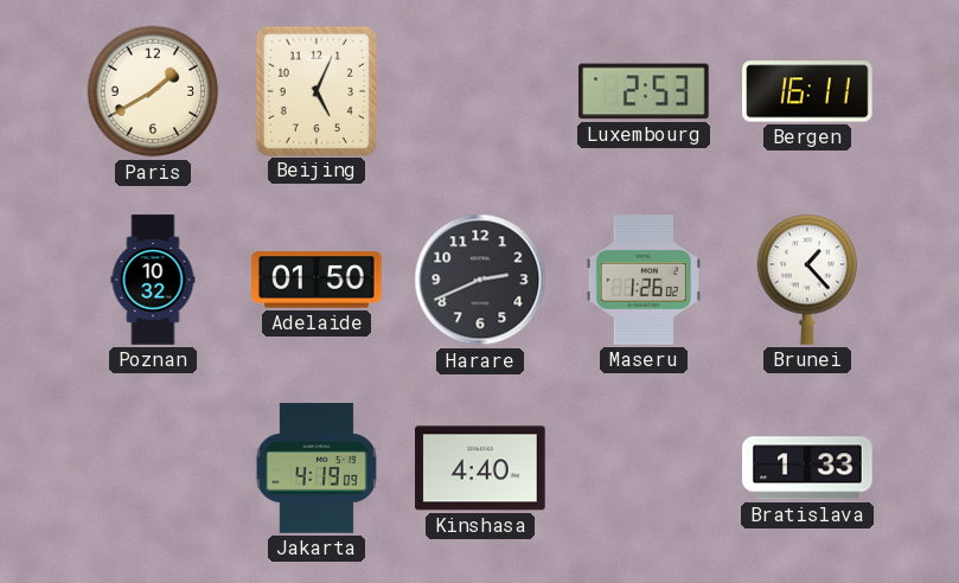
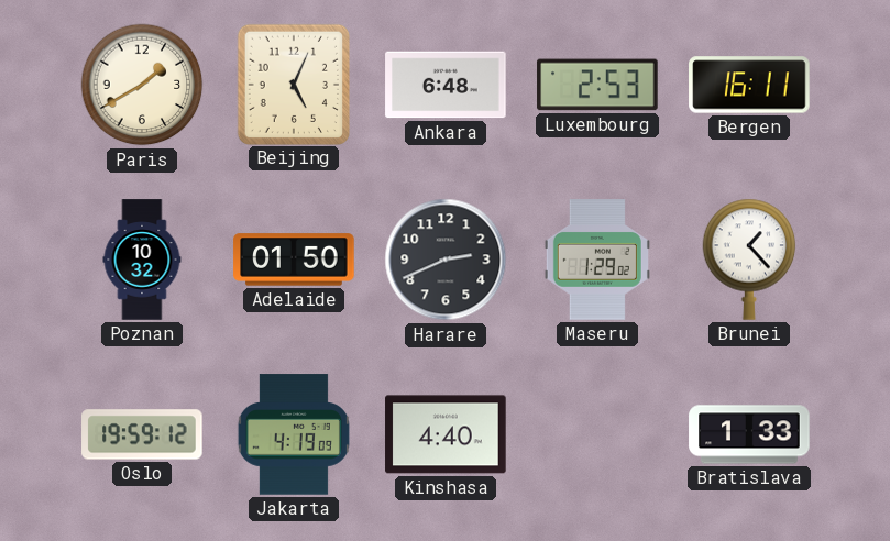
Ankara: none -> 6:48 (446, 85)
Maseru: 1:26 -> 1:29 (597, 260)
Oslo: none -> 19:59 (142, 434)
